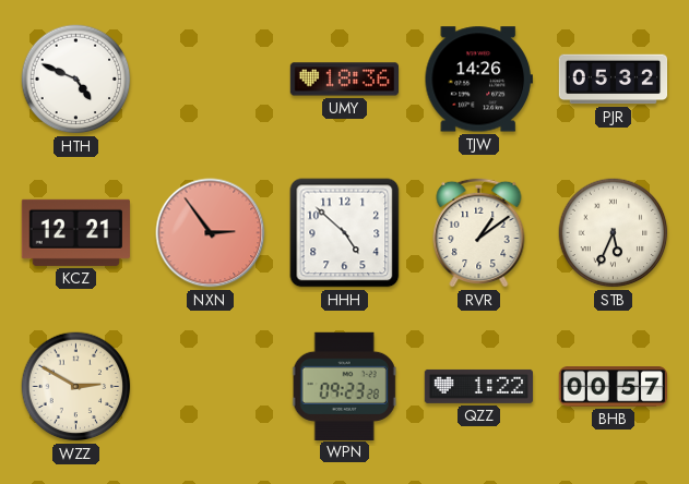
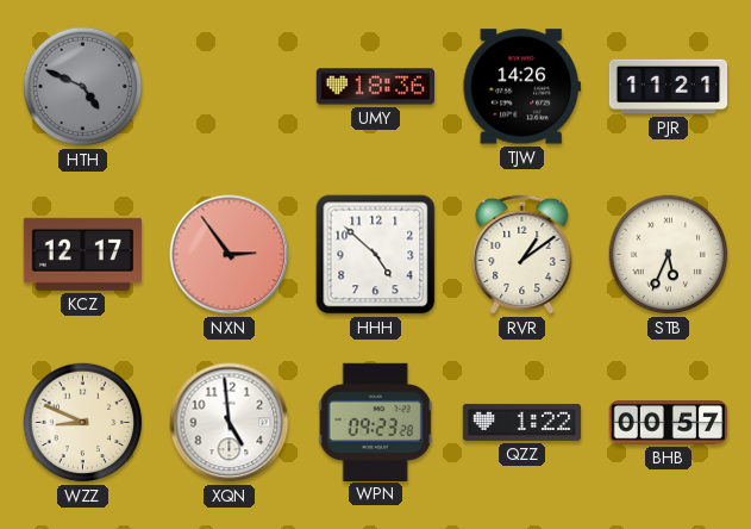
HTH dial: white -> grey (83, 87)
PJR: 05:32 -> 11:21 (669, 87)
KCZ: 12:21 -> 12:17 (82, 254)
WZZ: 2:50 -> 8:49 (83, 423)
XQN: none -> 4:59 (230, 423)
